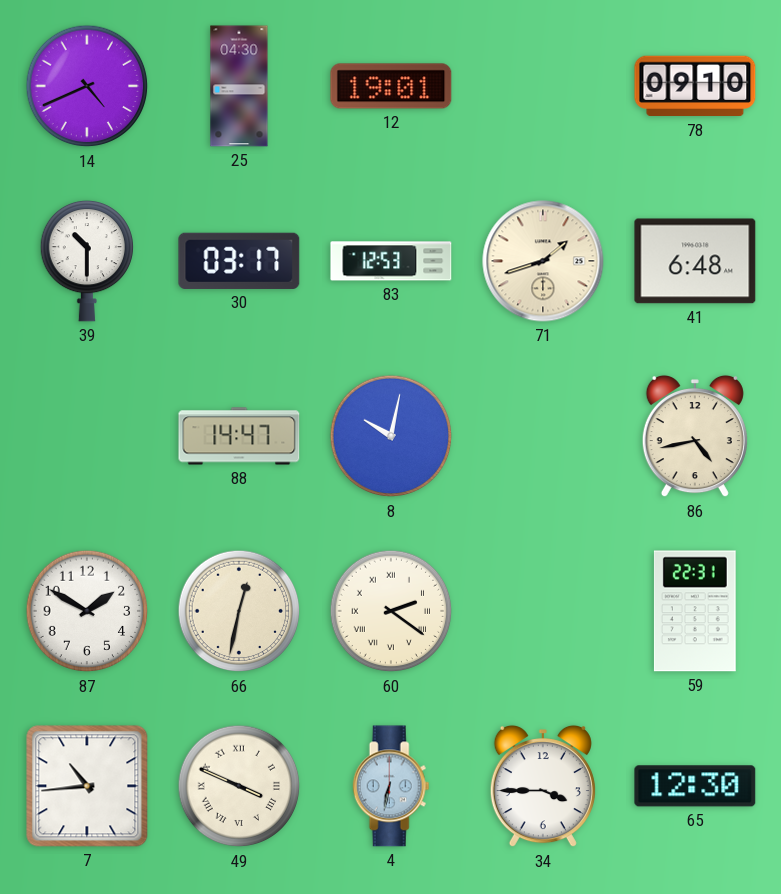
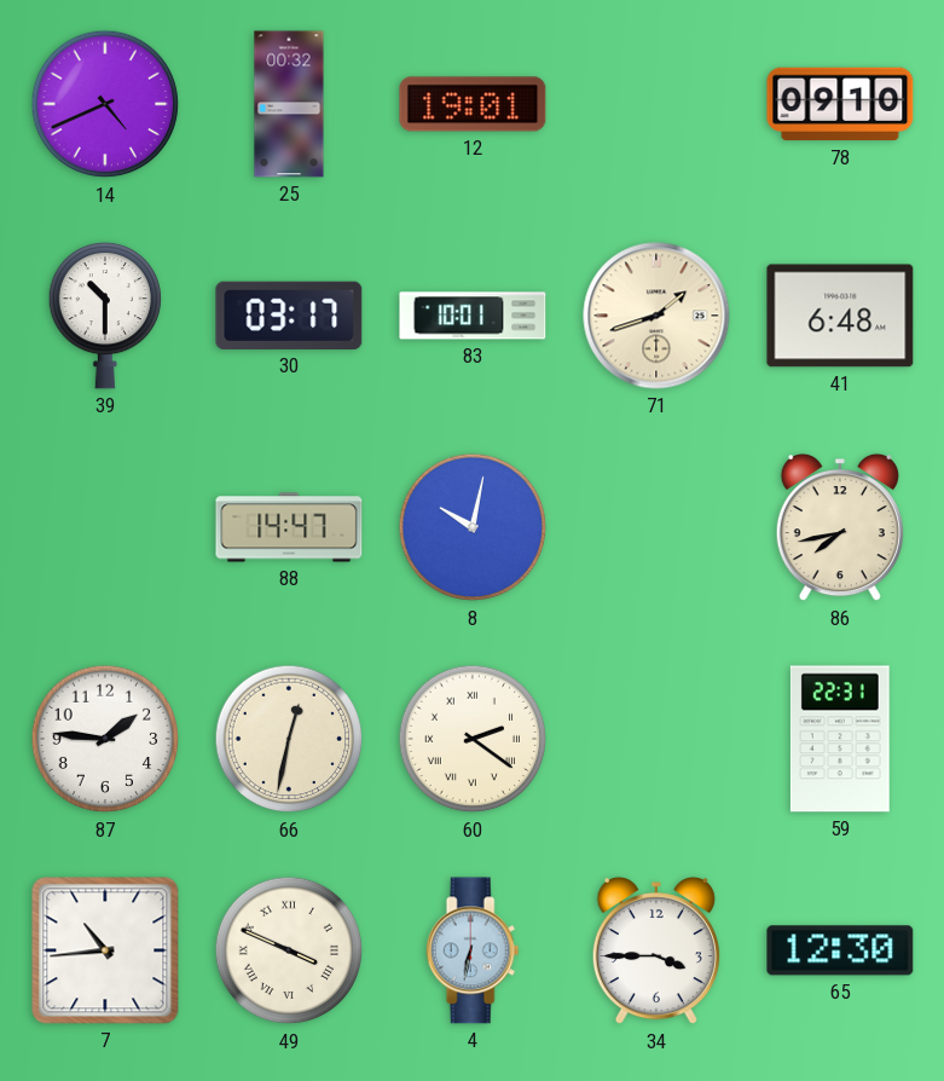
25: 04:30 -> 00:32 (289, 104)
83: 12:53 -> 10:01 (473, 316)
86: 4:43 -> 7:43 (840, 527)
87: 1:50 -> 1:46 (105, 739)
